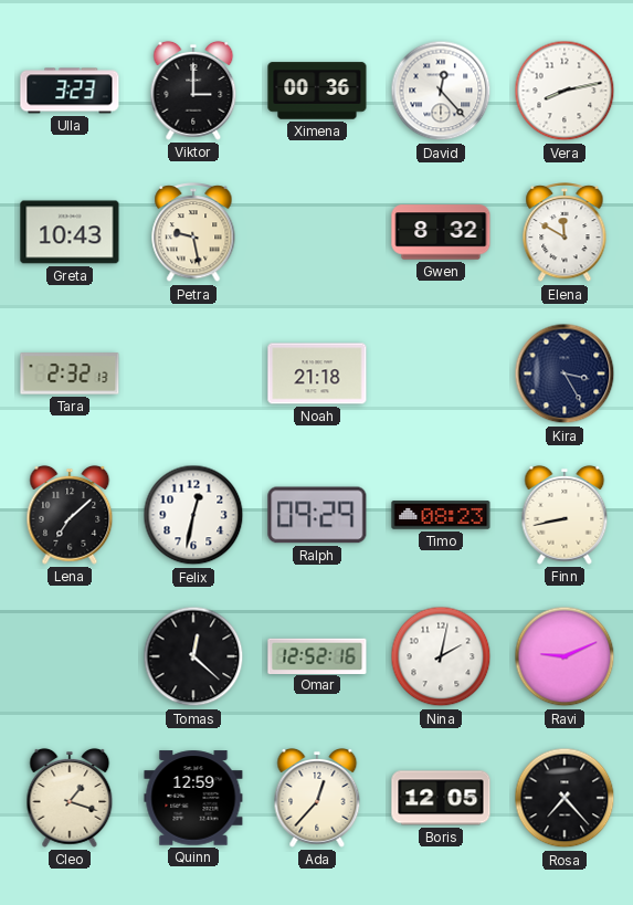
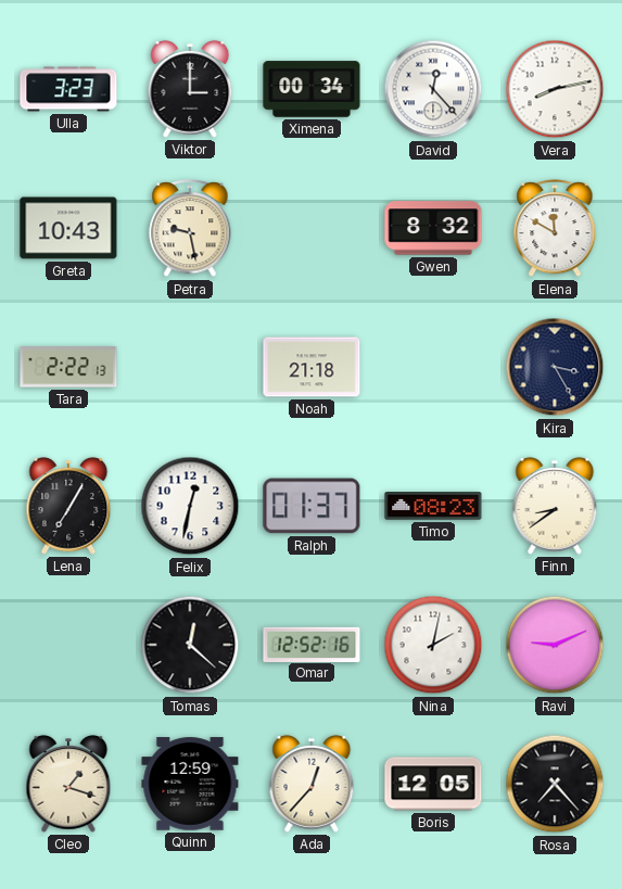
Ximena: 00:36 -> 00:34 (312, 89)
Tara: 2:32 -> 2:22 (68, 367)
Lena: 7:08 -> 7:05 (68, 506)
Ralph: 09:29 -> 01:37 (312, 506)
Finn: 8:43 -> 8:39 (555, 506)
